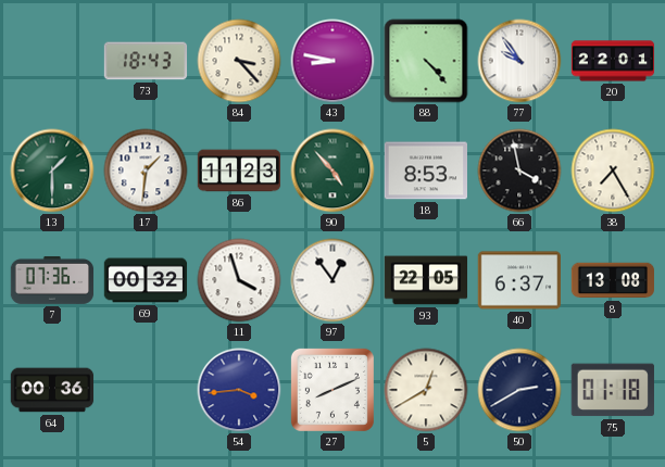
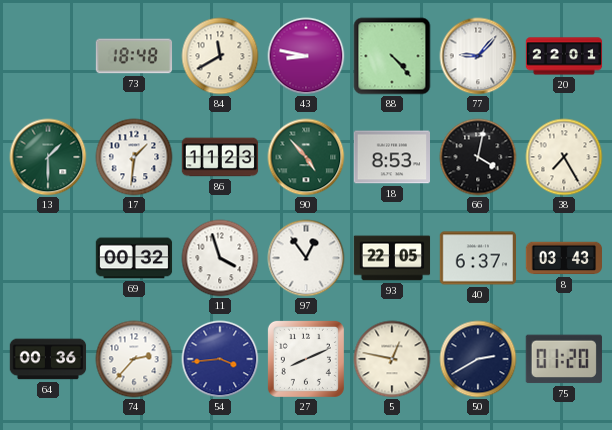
73: 18:43 -> 18:48 (134, 56)
84: 3:23 -> 11:40 (220, 56)
77: 9:54 -> 9:07 (478, 56)
66: 3:58 -> 4:02 (478, 157)
7: 07:36 -> none (52, 280)
8: 13:08 -> 03:43 (564, 258)
74: none -> 2:37 (134, 359)
5: 12:40 -> 12:47 (392, 359)
75: 01:18 -> 01:20 (564, 359)
